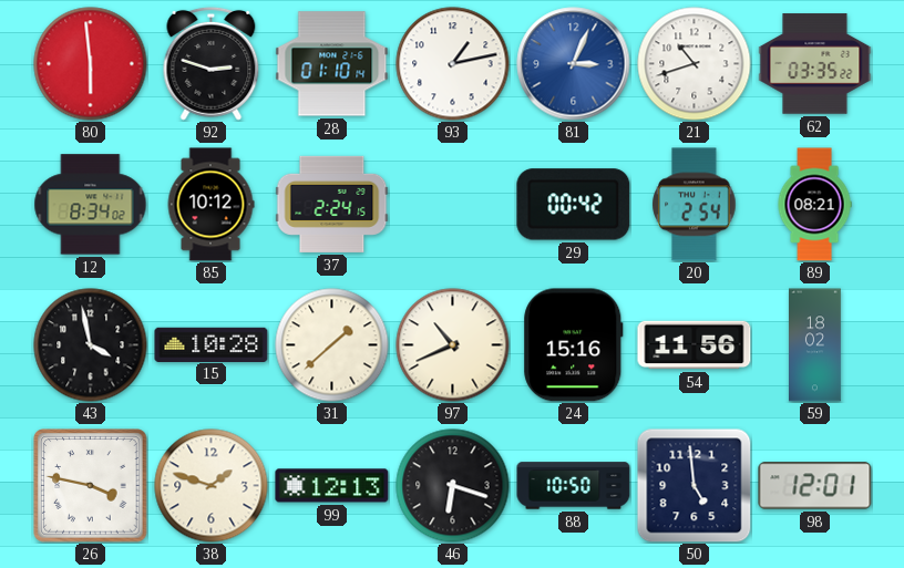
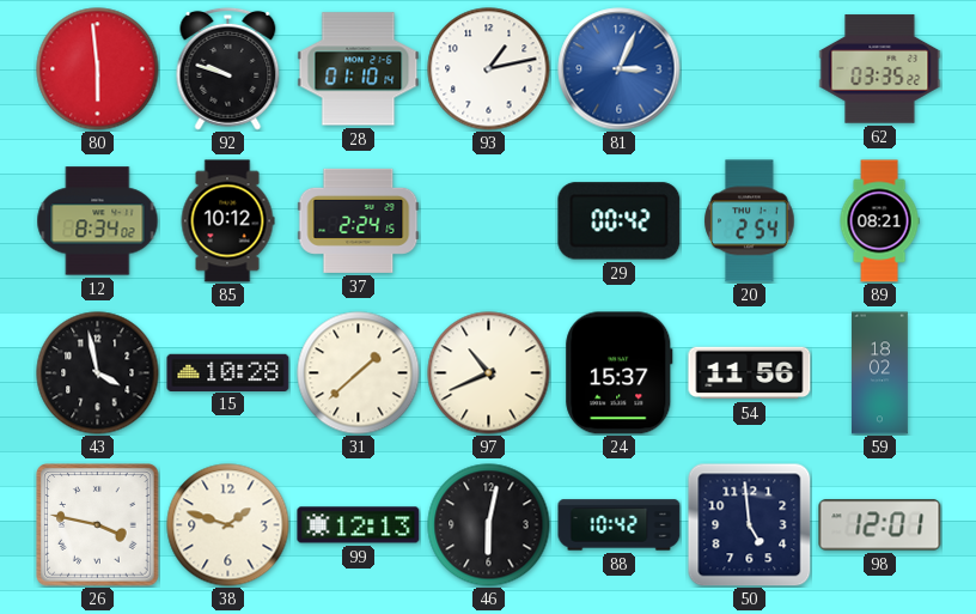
92: 2:48 -> 9:48 (228, 68)
21: 10:42 -> none (695, 64)
24: 15:16 -> 15:37 (620, 373)
46: 6:18 -> 6:02 (489, 525)
88: 10:50 -> 10:42 (620, 525)
